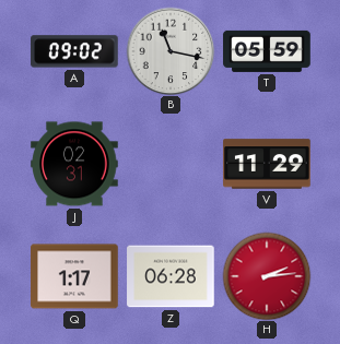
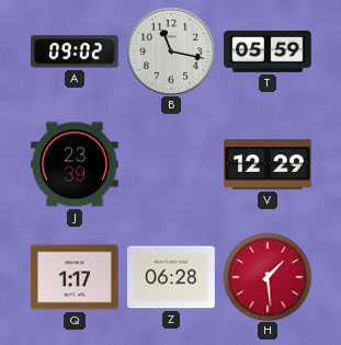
J: 02:31 -> 23:39 (75, 164)
V: 11:29 -> 12:29 (268, 164)
H: 2:14 -> 1:29 (268, 277)
